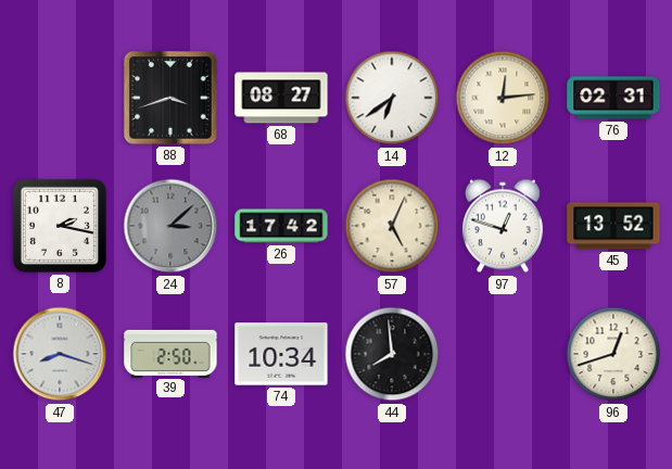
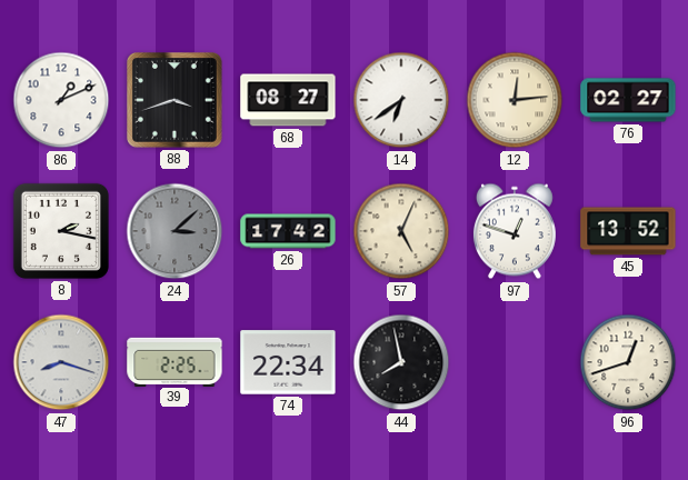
86: none -> 1:11 (61, 100)
76: 02:31 -> 02:27 (628, 100)
39: 2:50 -> 2:25 (175, 361)
74: 10:34 -> 22:34 (288, 362)
44: 7:59 -> 7:58 (401, 362)
